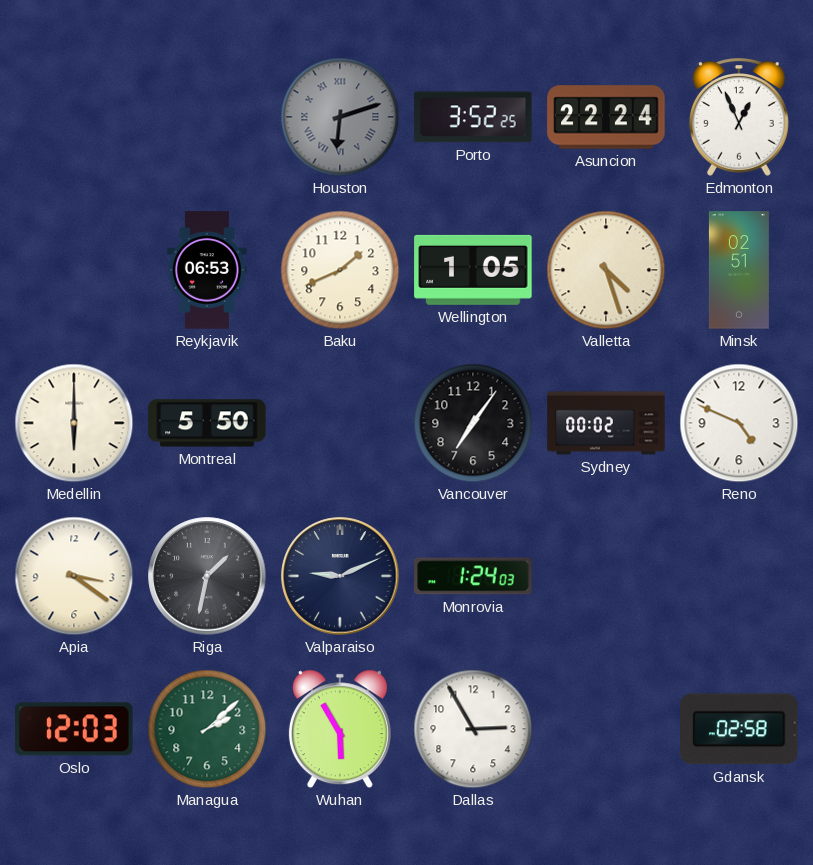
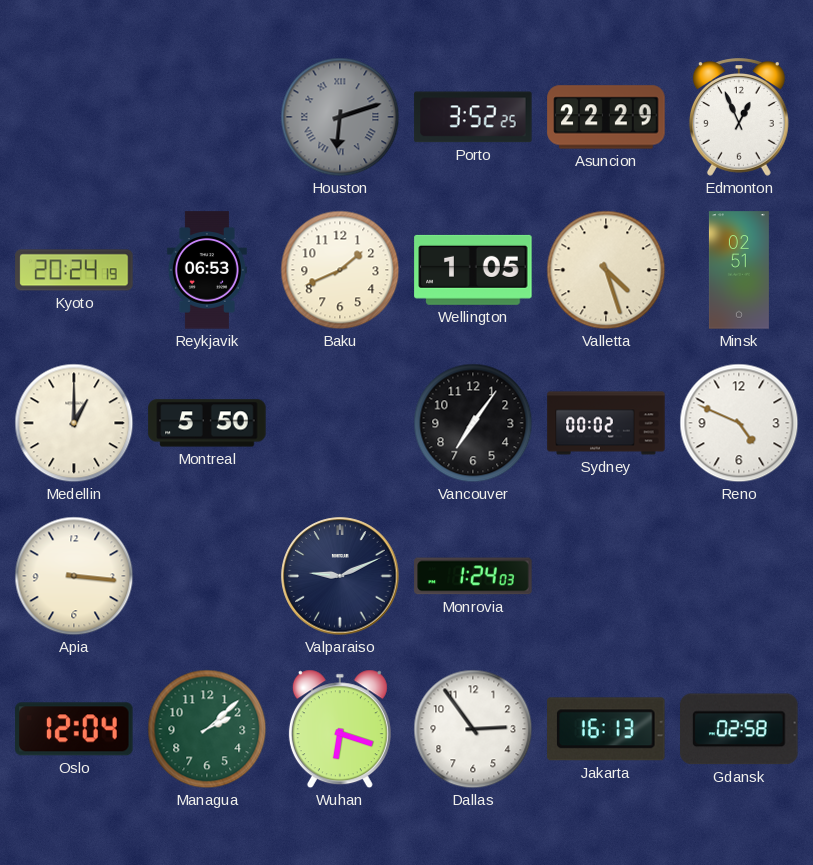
Asuncion: 22:24 -> 22:29 (606, 117)
Kyoto: none -> 20:24 (74, 270)
Medellin: 6:00 -> 1:00 (74, 423)
Apia: 3:21 -> 3:16 (74, 576)
Riga: 1:32 -> none (207, 576)
Oslo: 12:03 -> 12:04 (74, 729)
Wuhan: 5:55 -> 6:18 (340, 729)
Dallas: 2:55 -> 2:54 (473, 729)
Jakarta: none -> 16:13 (606, 729)
